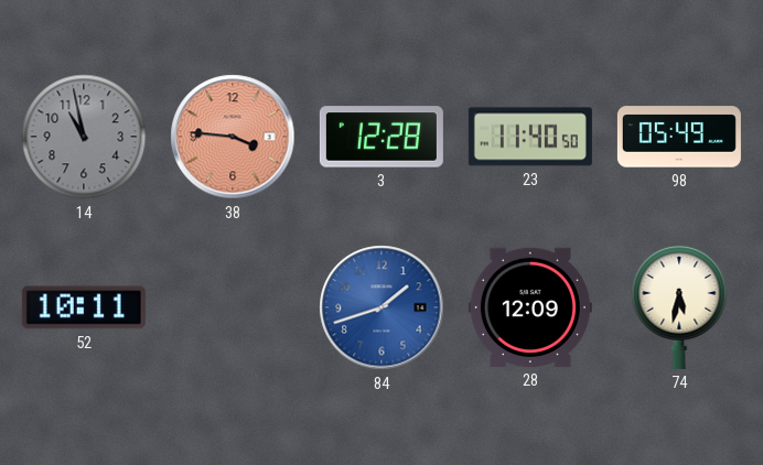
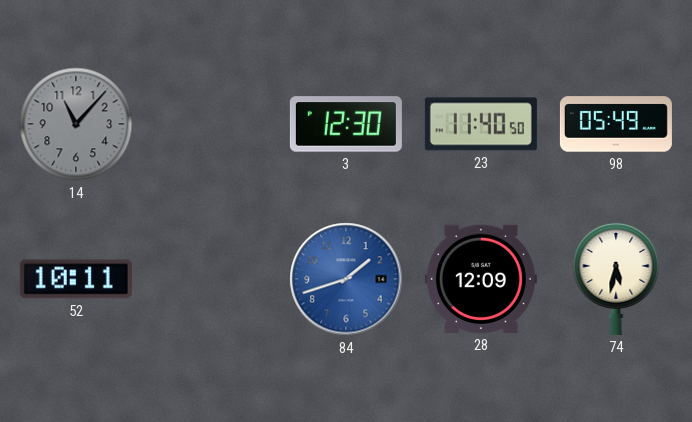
14: 10:58 -> 11:07 (76, 124)
38: 3:46 -> none (233, 137)
3: 12:28 -> 12:30 (346, 124)
